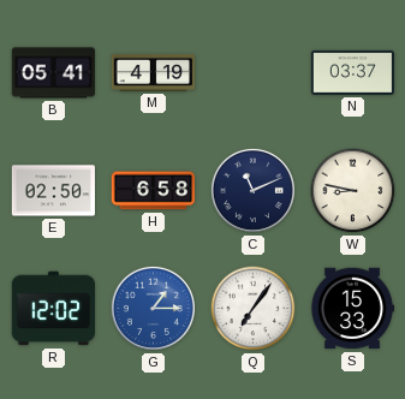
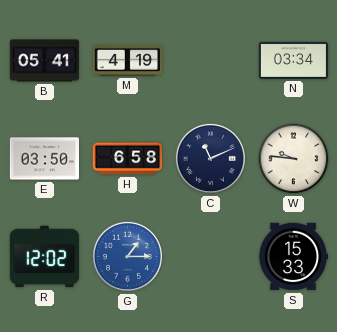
N: 03:37 -> 03:34 (294, 60)
E: 02:50 -> 03:50 (45, 159)
W: 8:47 -> 9:46 (294, 159)
Q: 7:06 -> none (254, 309)
